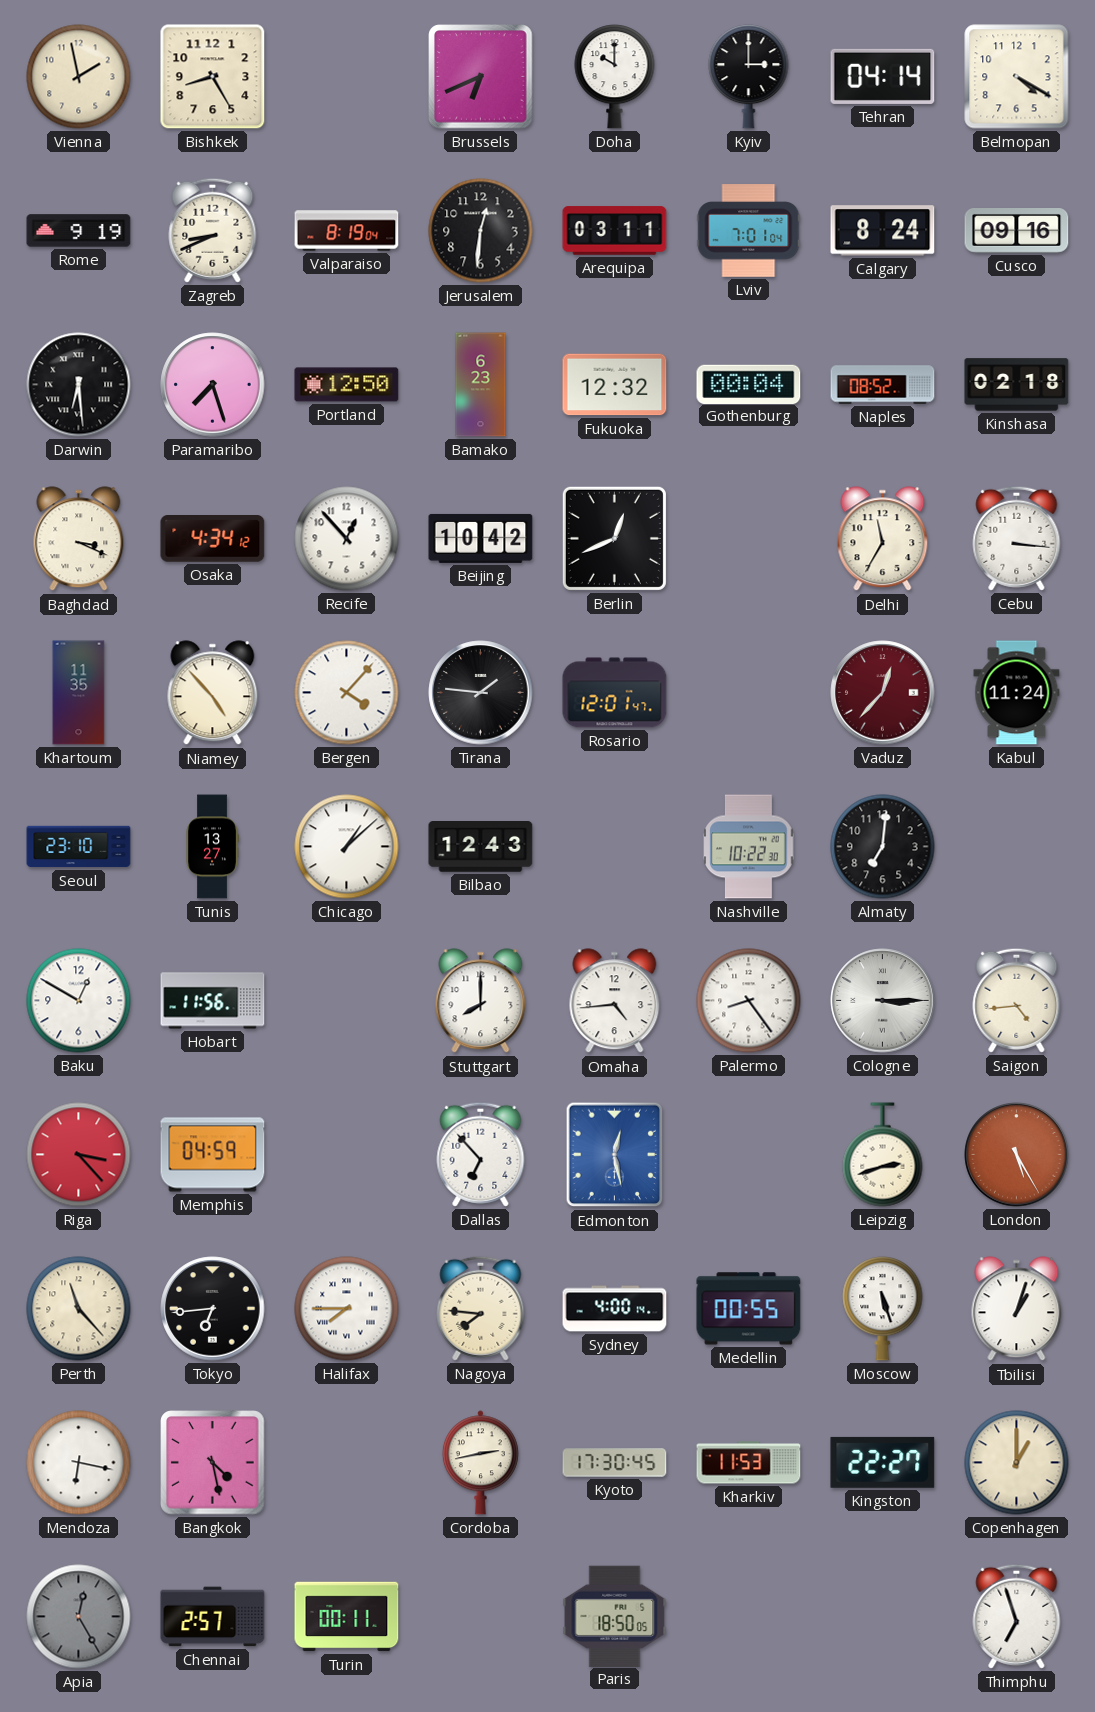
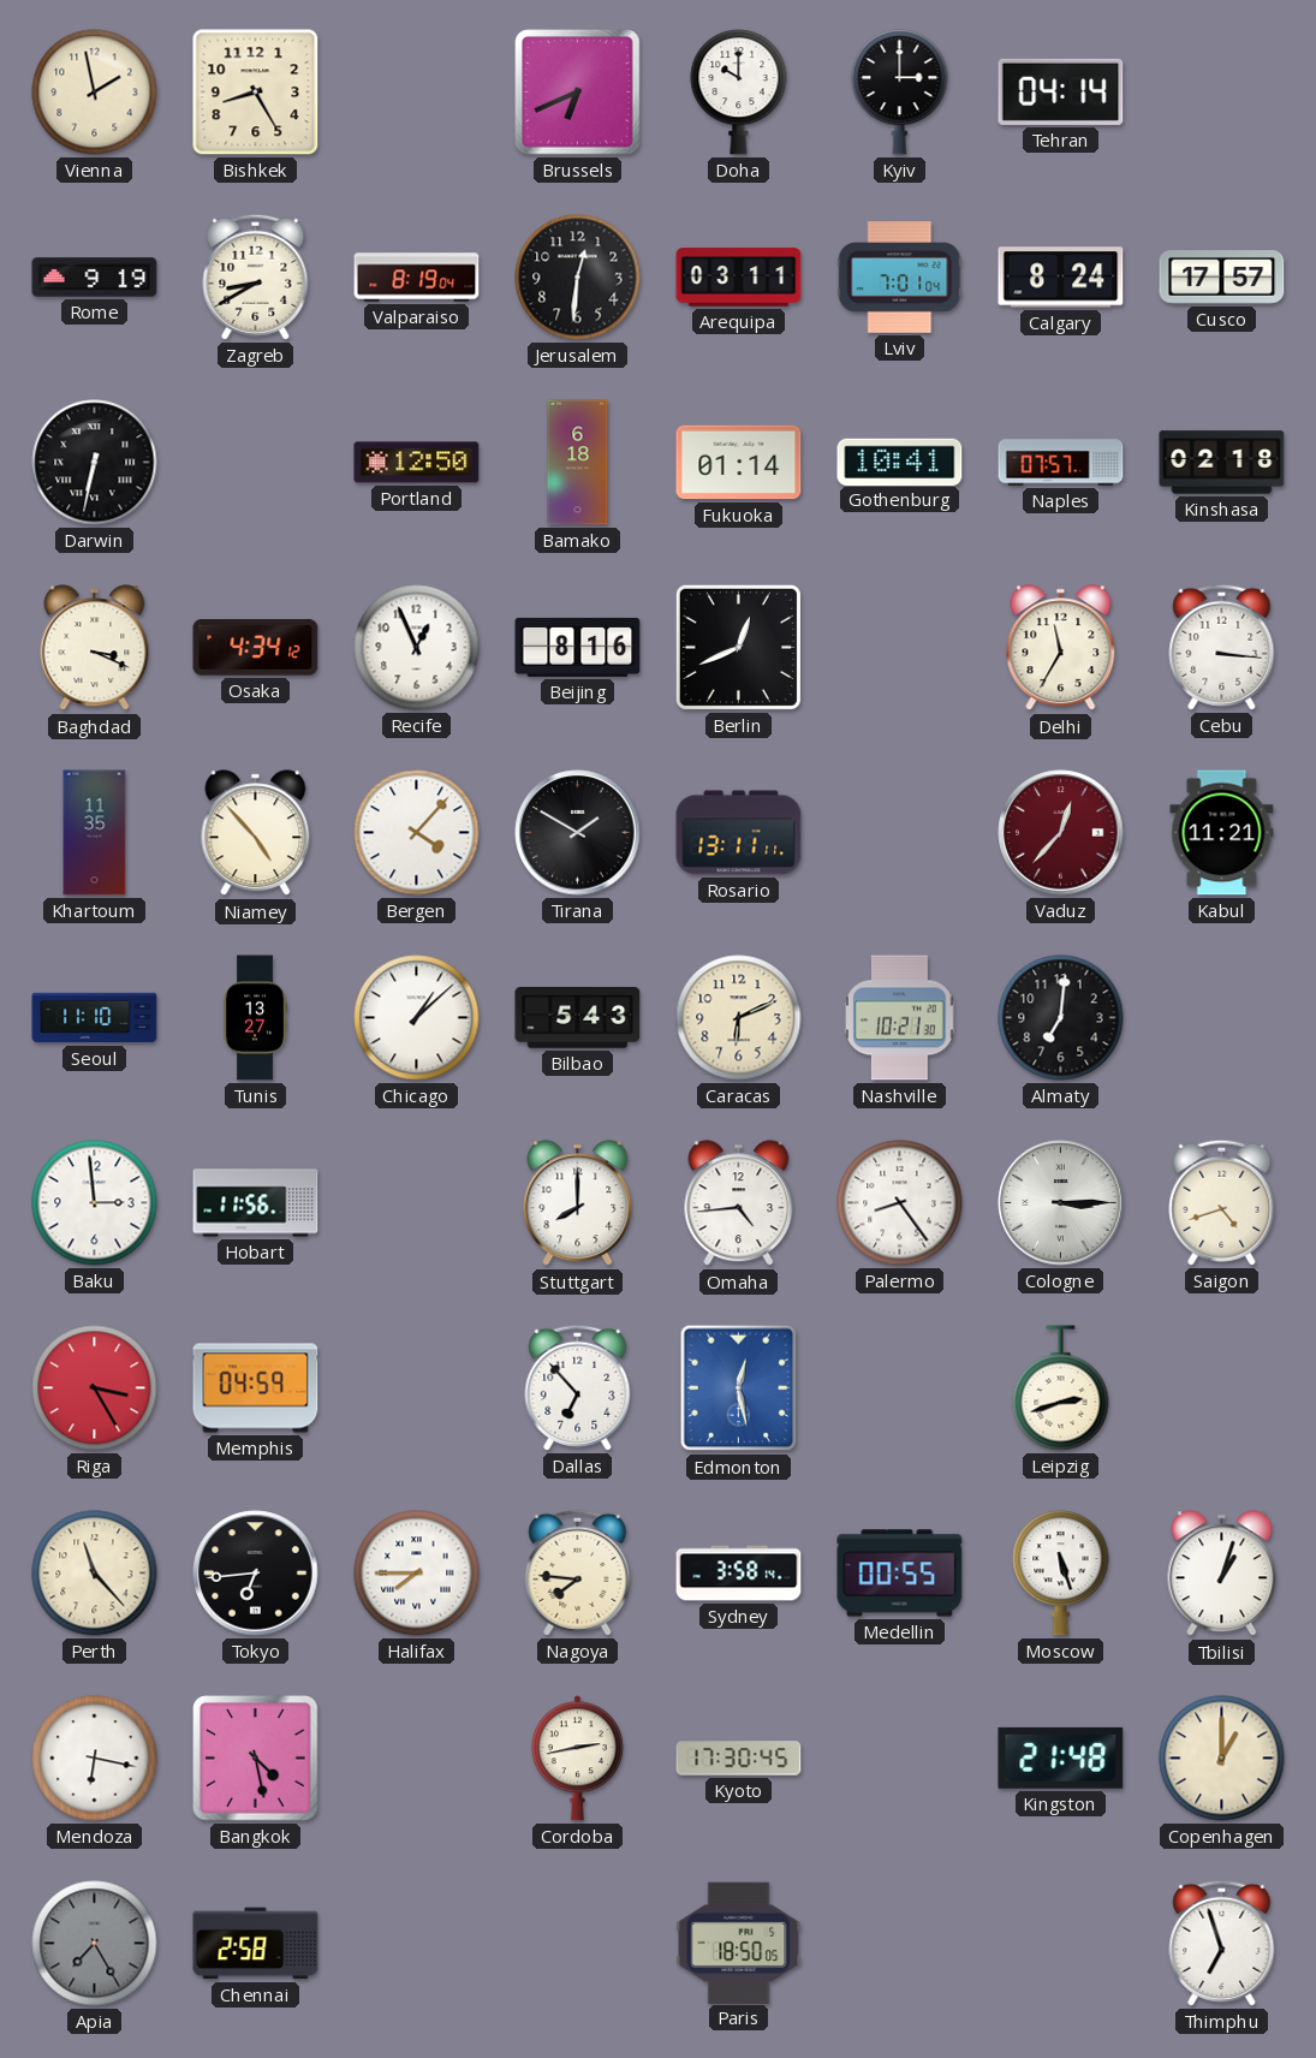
Belmopan: 4:20 -> none (1017, 77)
Zagreb: 8:41 -> 8:40 (256, 276)
Cusco: 09:16 -> 17:57 (1222, 278)
Darwin: 6:29 -> 6:32 (95, 463)
Paramaribo: 7:27 -> none (213, 385)
Bamako: 6:23 -> 6:18 (578, 463)
Fukuoka: 12:32 -> 01:14 (739, 463)
Gothenburg: 00:04 -> 10:41 (900, 462)
Naples: 08:52 -> 07:57 (1061, 463)
Recife: 12:53 -> 12:56 (417, 648)
Beijing: 10:42 -> 8:16 (578, 647)
Tirana: 1:46 -> 1:50 (578, 833)
Rosario: 12:01 -> 13:11 (739, 833)
Kabul: 11:24 -> 11:21 (1222, 833)
Seoul: 23:10 -> 11:10 (95, 1018)
Bilbao: 12:43 -> 5:43 (578, 1018)
Caracas: none -> 6:11 (739, 1018)
Nashville: 10:22 -> 10:21 (900, 1018)
Baku: 12:50 -> 2:59 (95, 1203)
Saigon: 4:44 -> 4:42 (1222, 1202)
Riga: 3:23 -> 3:25 (95, 1388)
London: 5:25 -> none (1017, 1155)
Sydney: 4:00 -> 3:58 (739, 1574)
Kharkiv: 11:53 -> none (749, 1463)
Kingston: 22:27 -> 21:48 (1061, 1757)
Apia: 12:25 -> 7:25 (95, 1944)
Chennai: 2:57 -> 2:58 (256, 1944)
Turin: 00:11 -> none (347, 1617)
